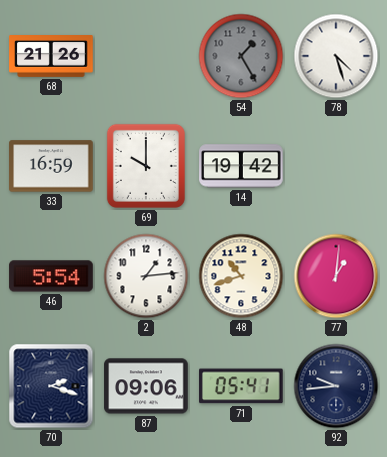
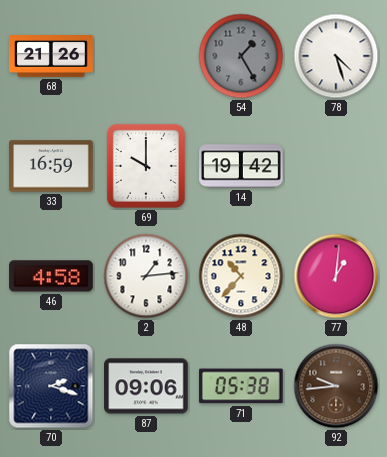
46: 5:54 -> 4:58 (51, 276)
48: 10:42 -> 10:37 (241, 276)
71: 05:41 -> 05:38 (242, 386)
92 dial: navy -> brown (336, 386)
